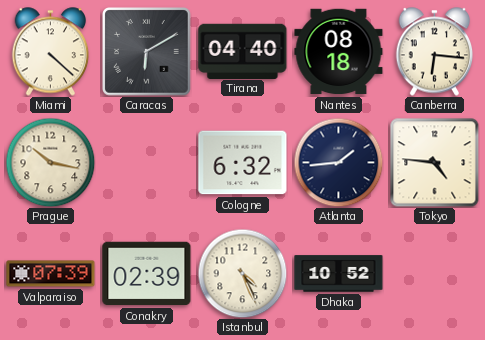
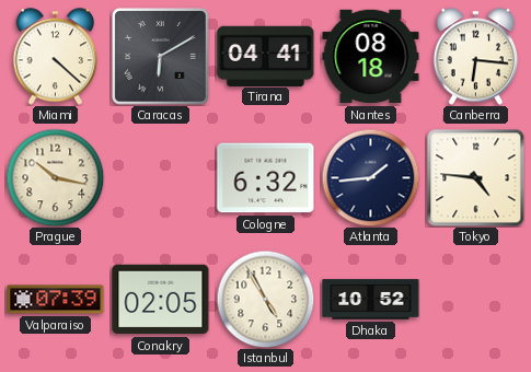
Tirana: 04:40 -> 04:41 (266, 56)
Conakry: 02:39 -> 02:05 (161, 300)
Istanbul: 4:26 -> 4:55 (265, 299)
